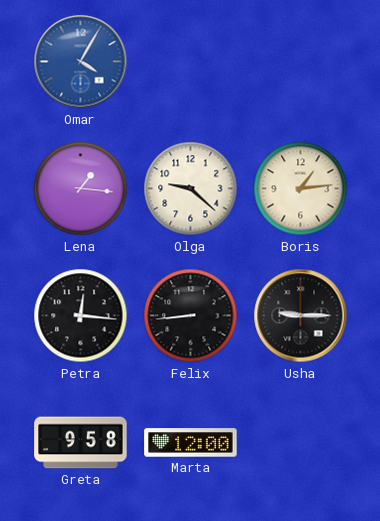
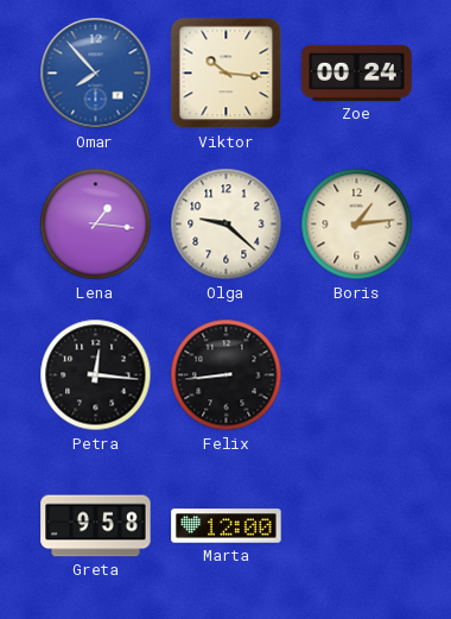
Omar: 4:05 -> 7:53 (96, 74)
Viktor: none -> 10:16 (227, 74)
Zoe: none -> 00:24 (357, 72)
Usha: 9:15 -> none (301, 316)
